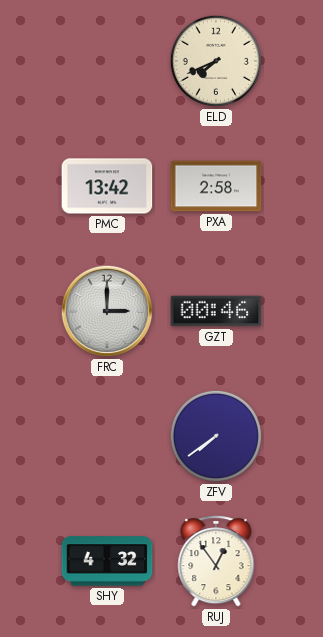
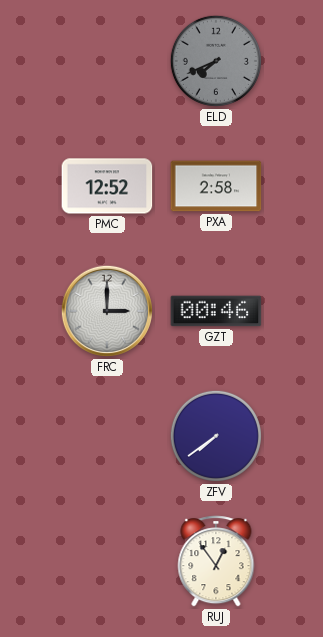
ELD dial: cream -> grey (216, 61)
PMC: 13:42 -> 12:52 (107, 186)
SHY: 4:32 -> none (107, 561)
